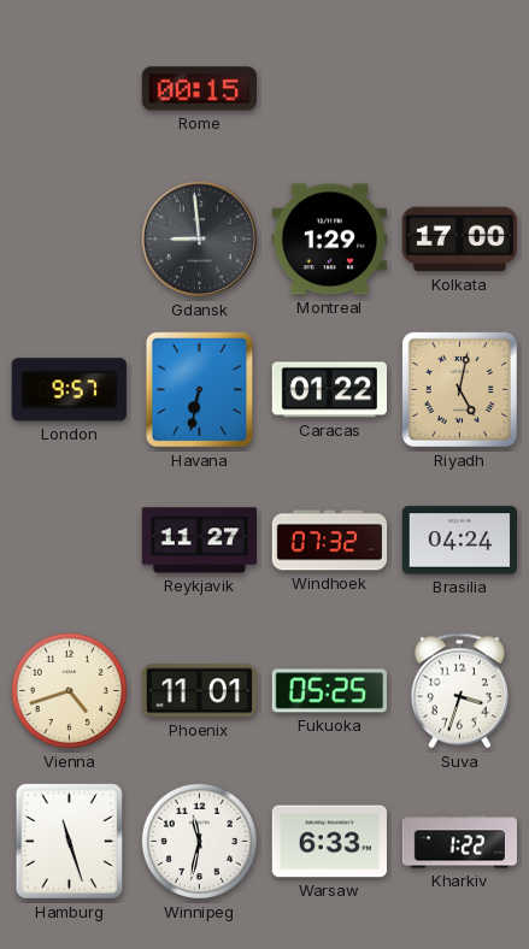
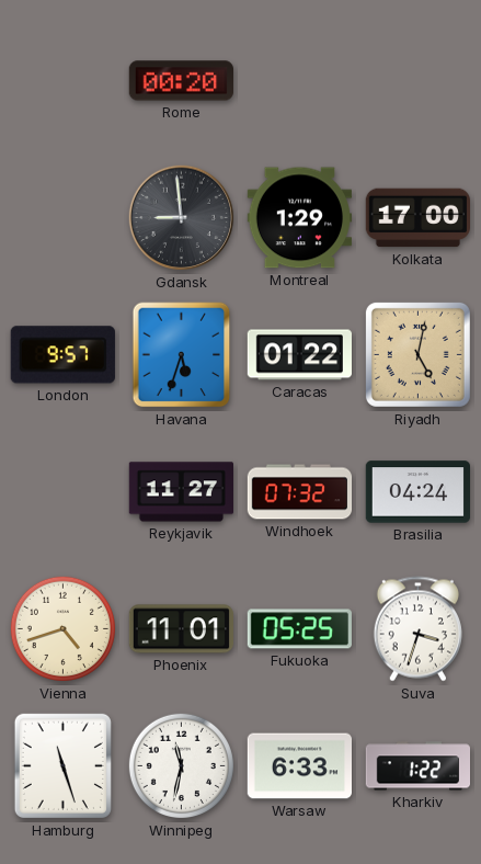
Rome: 00:15 -> 00:20 (181, 81)
Havana: 6:32 -> 5:33 (182, 355)
